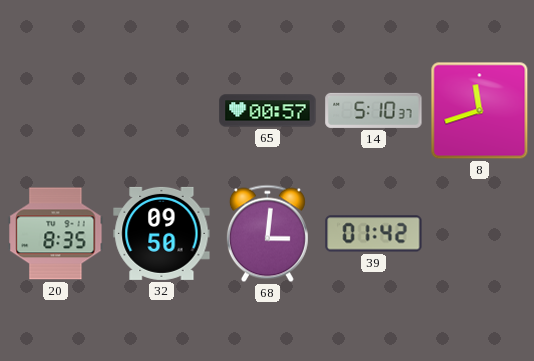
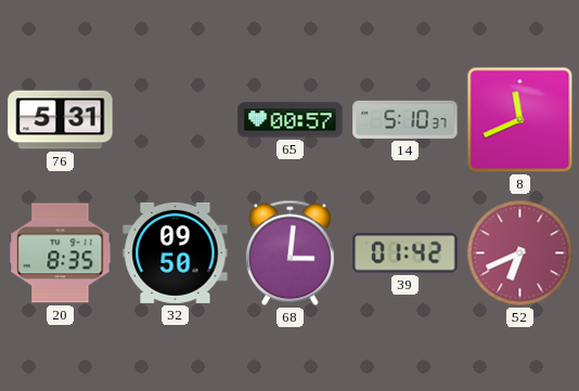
76: none -> 5:31 (61, 120)
8: 11:42 -> 11:41 (520, 120)
52: none -> 6:41 (520, 253)
